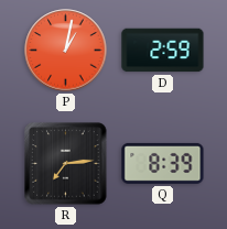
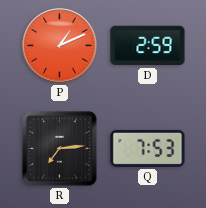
P: 1:02 -> 1:11 (60, 46)
Q: 8:39 -> 7:53 (148, 148)
